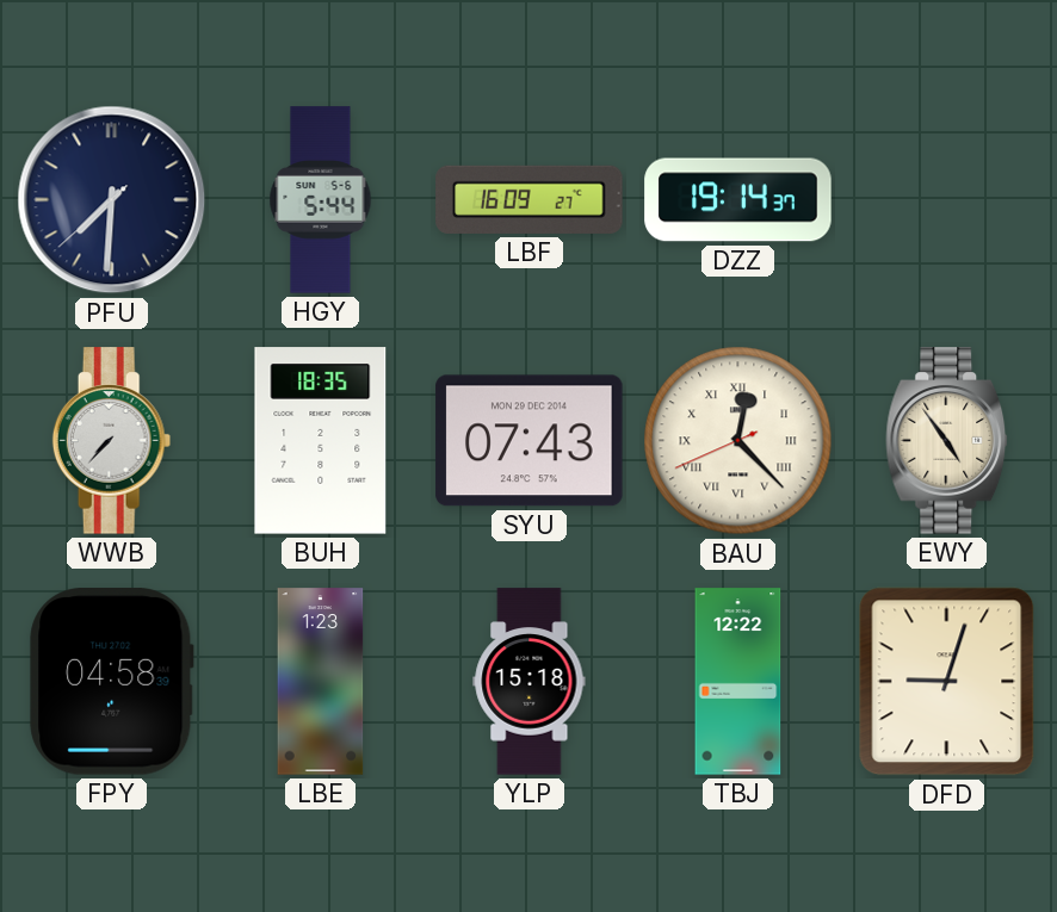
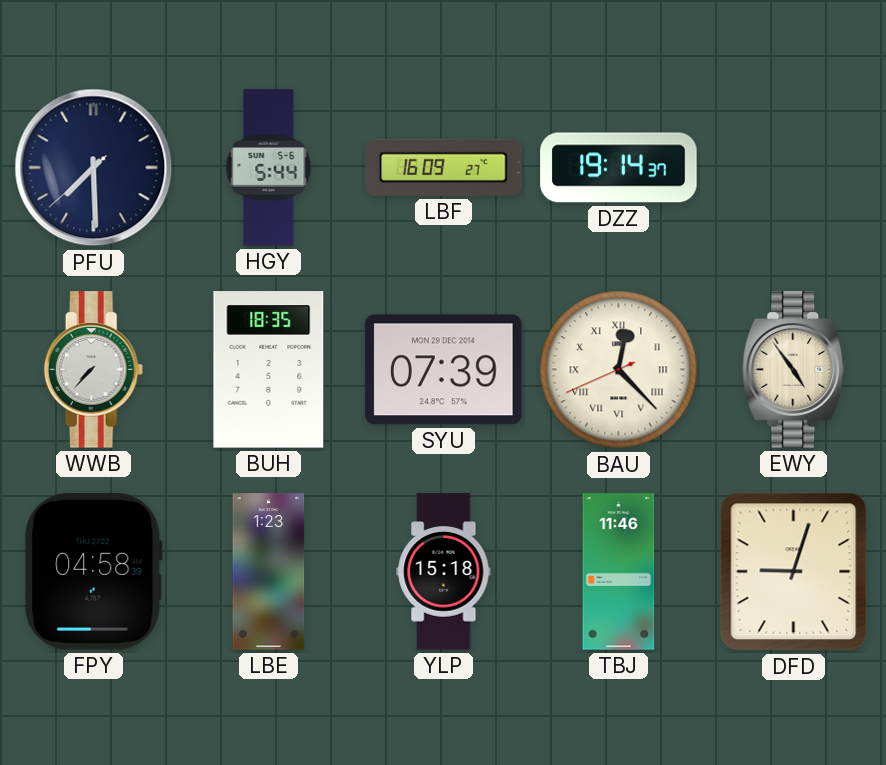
PFU: 7:30 -> 7:29 (94, 168)
SYU: 07:43 -> 07:39 (444, 370)
TBJ: 12:22 -> 11:46 (619, 572)
